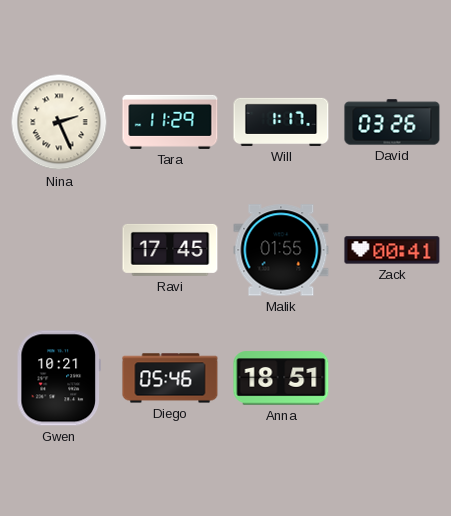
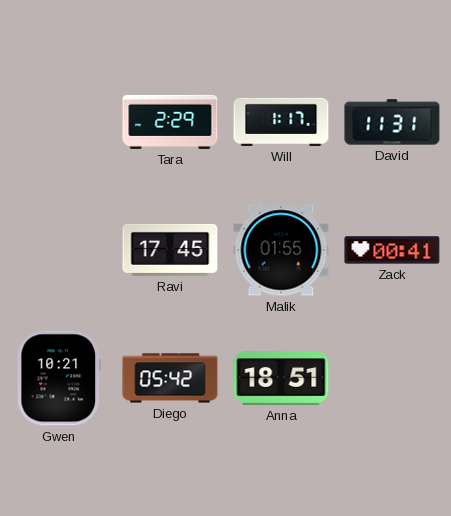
Nina: 2:26 -> none (59, 122)
Tara: 11:29 -> 2:29 (170, 122)
David: 03:26 -> 11:31 (392, 122)
Diego: 05:46 -> 05:42 (170, 378)
